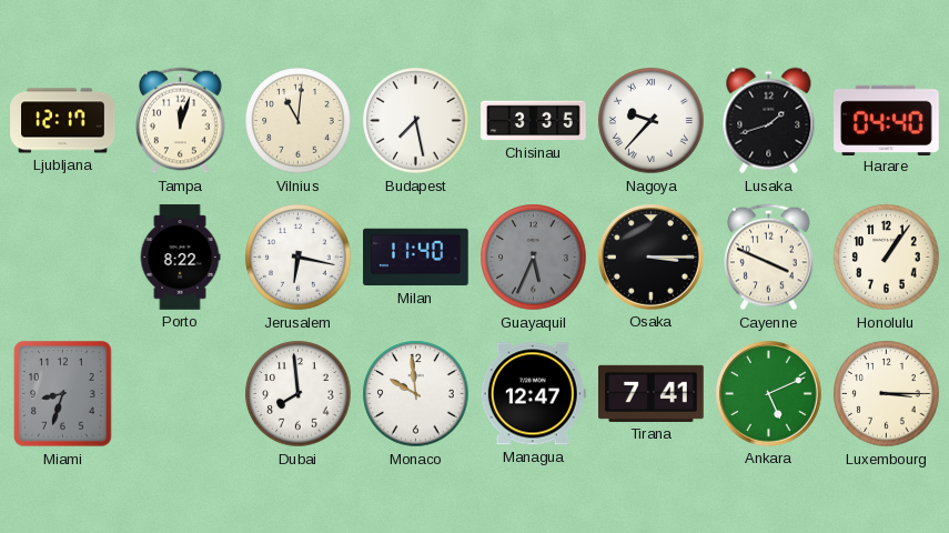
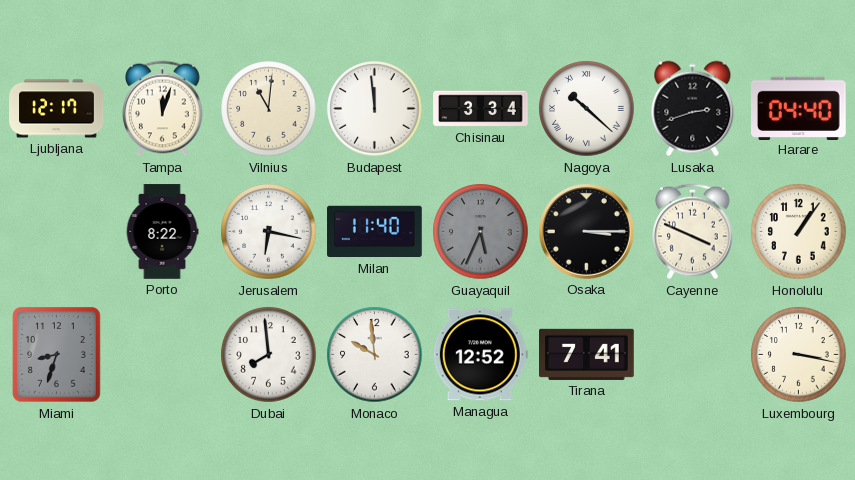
Budapest: 7:28 -> 11:59 (375, 109)
Chisinau: 3:35 -> 3:34 (481, 109)
Nagoya: 9:37 -> 10:22 (587, 109)
Lusaka: 1:42 -> 2:42 (693, 109)
Managua: 12:47 -> 12:52 (480, 355)
Ankara: 5:11 -> none (769, 394)
Luxembourg: 3:15 -> 3:17 (799, 355)
